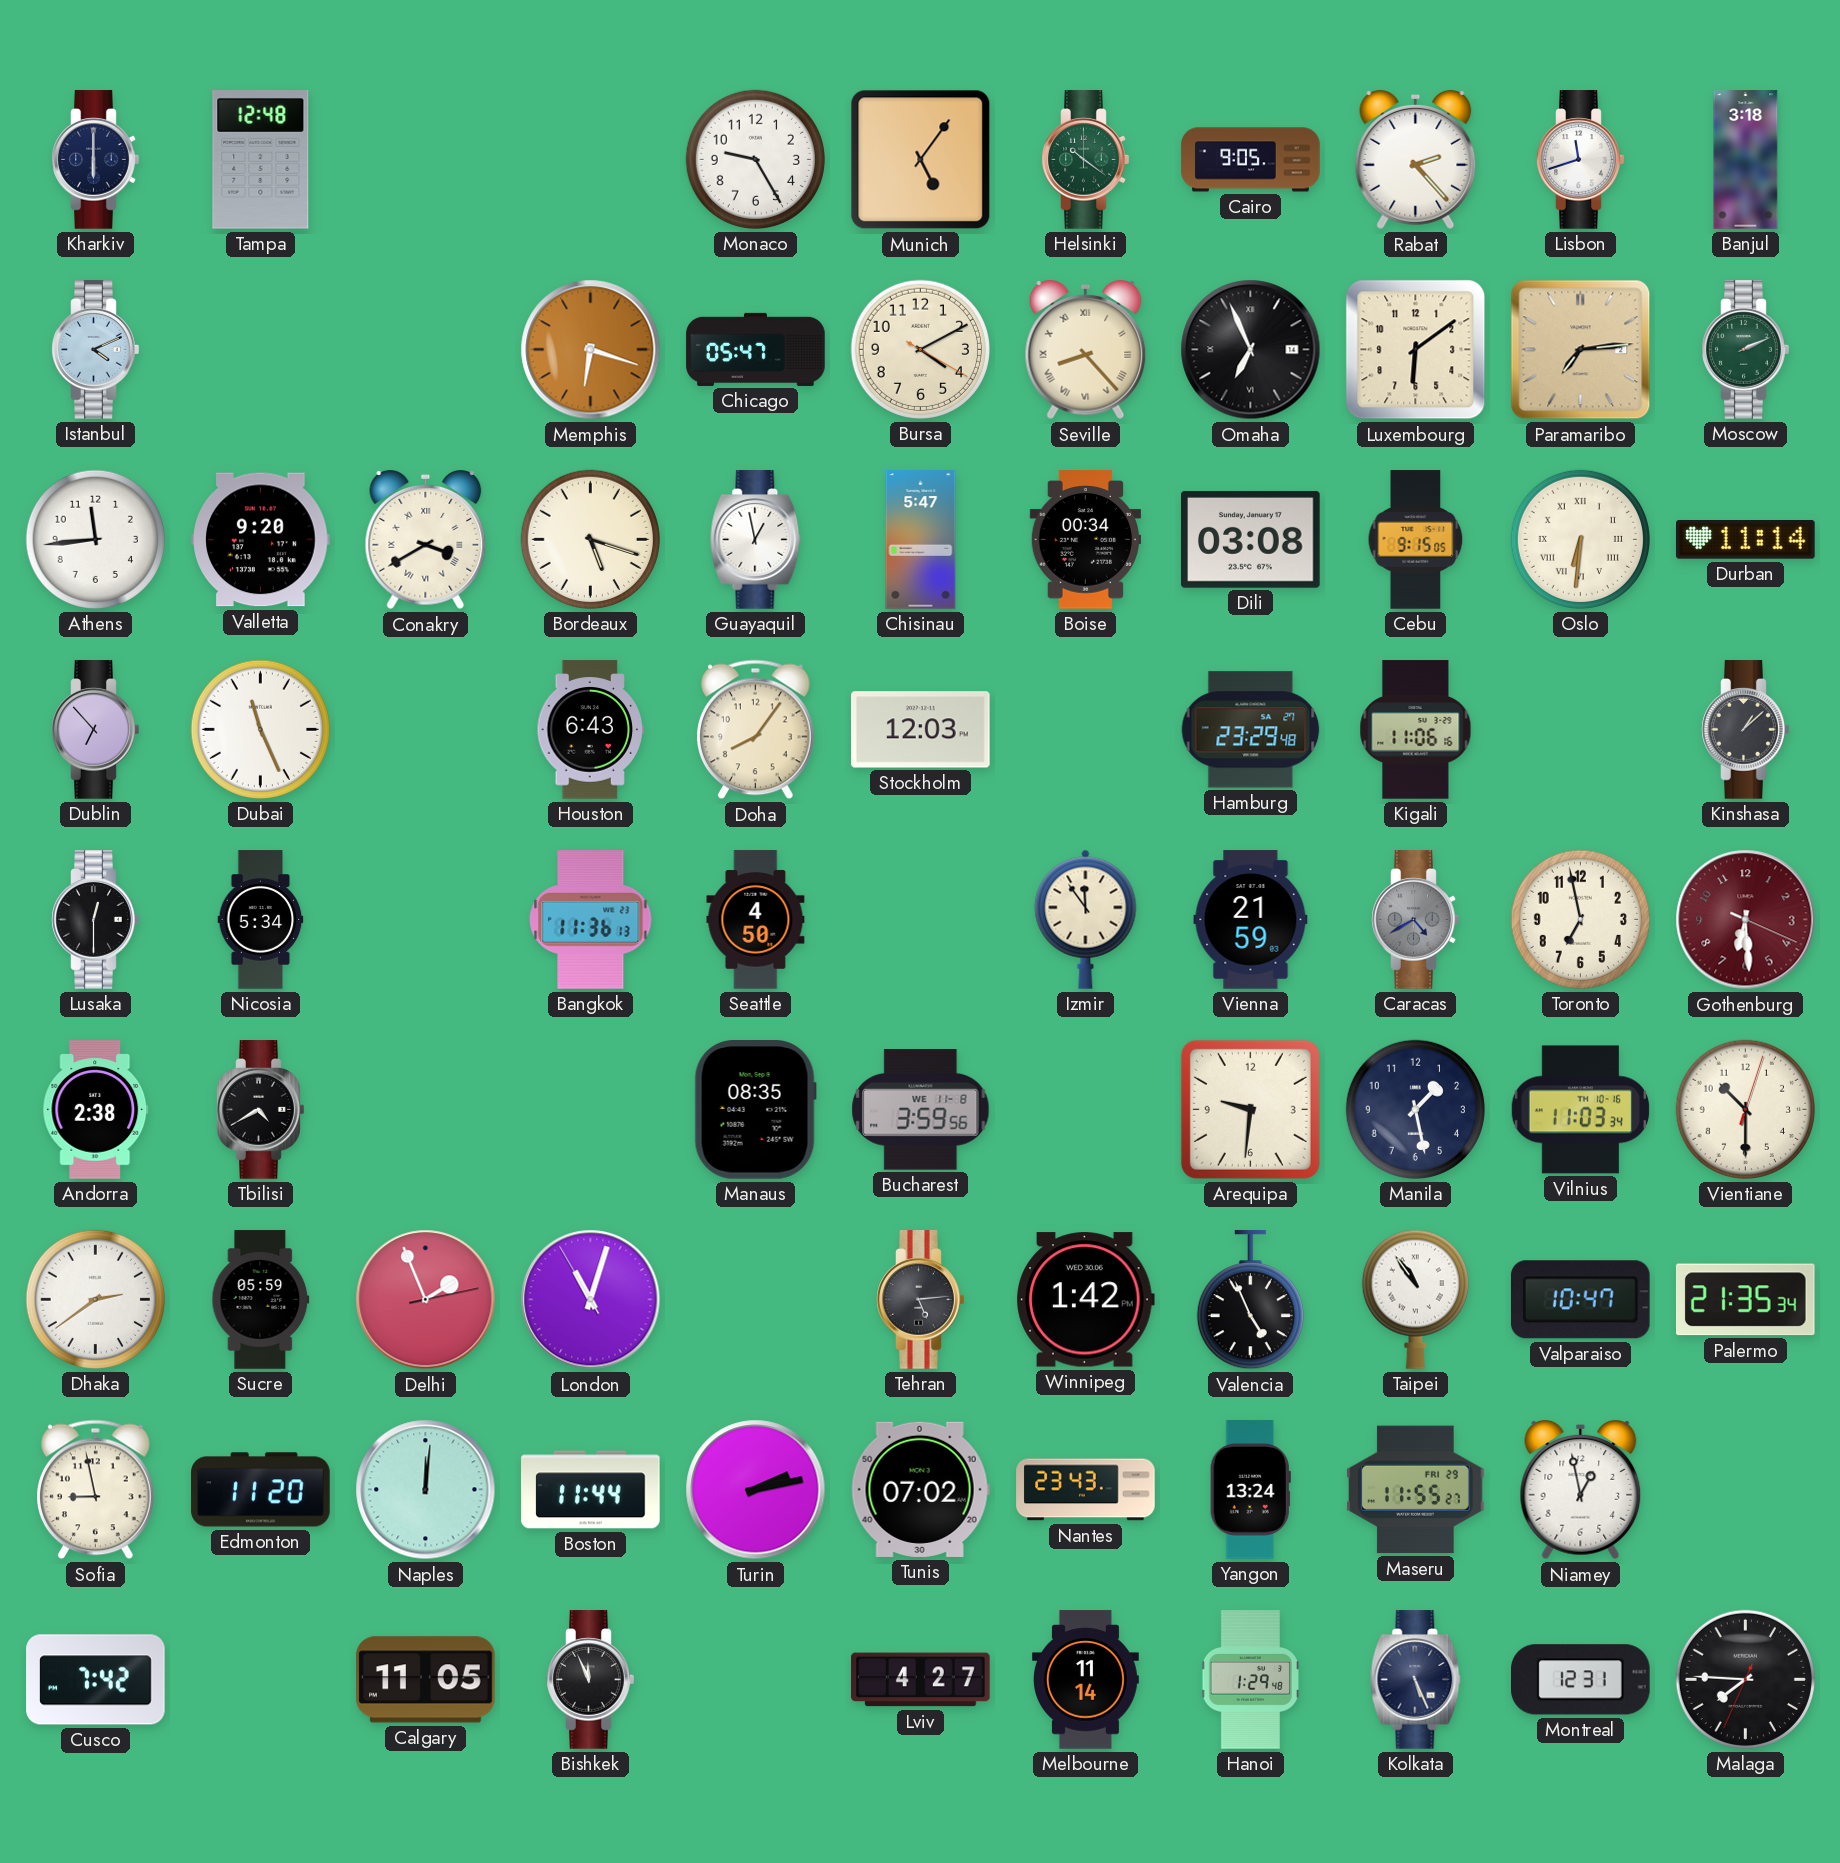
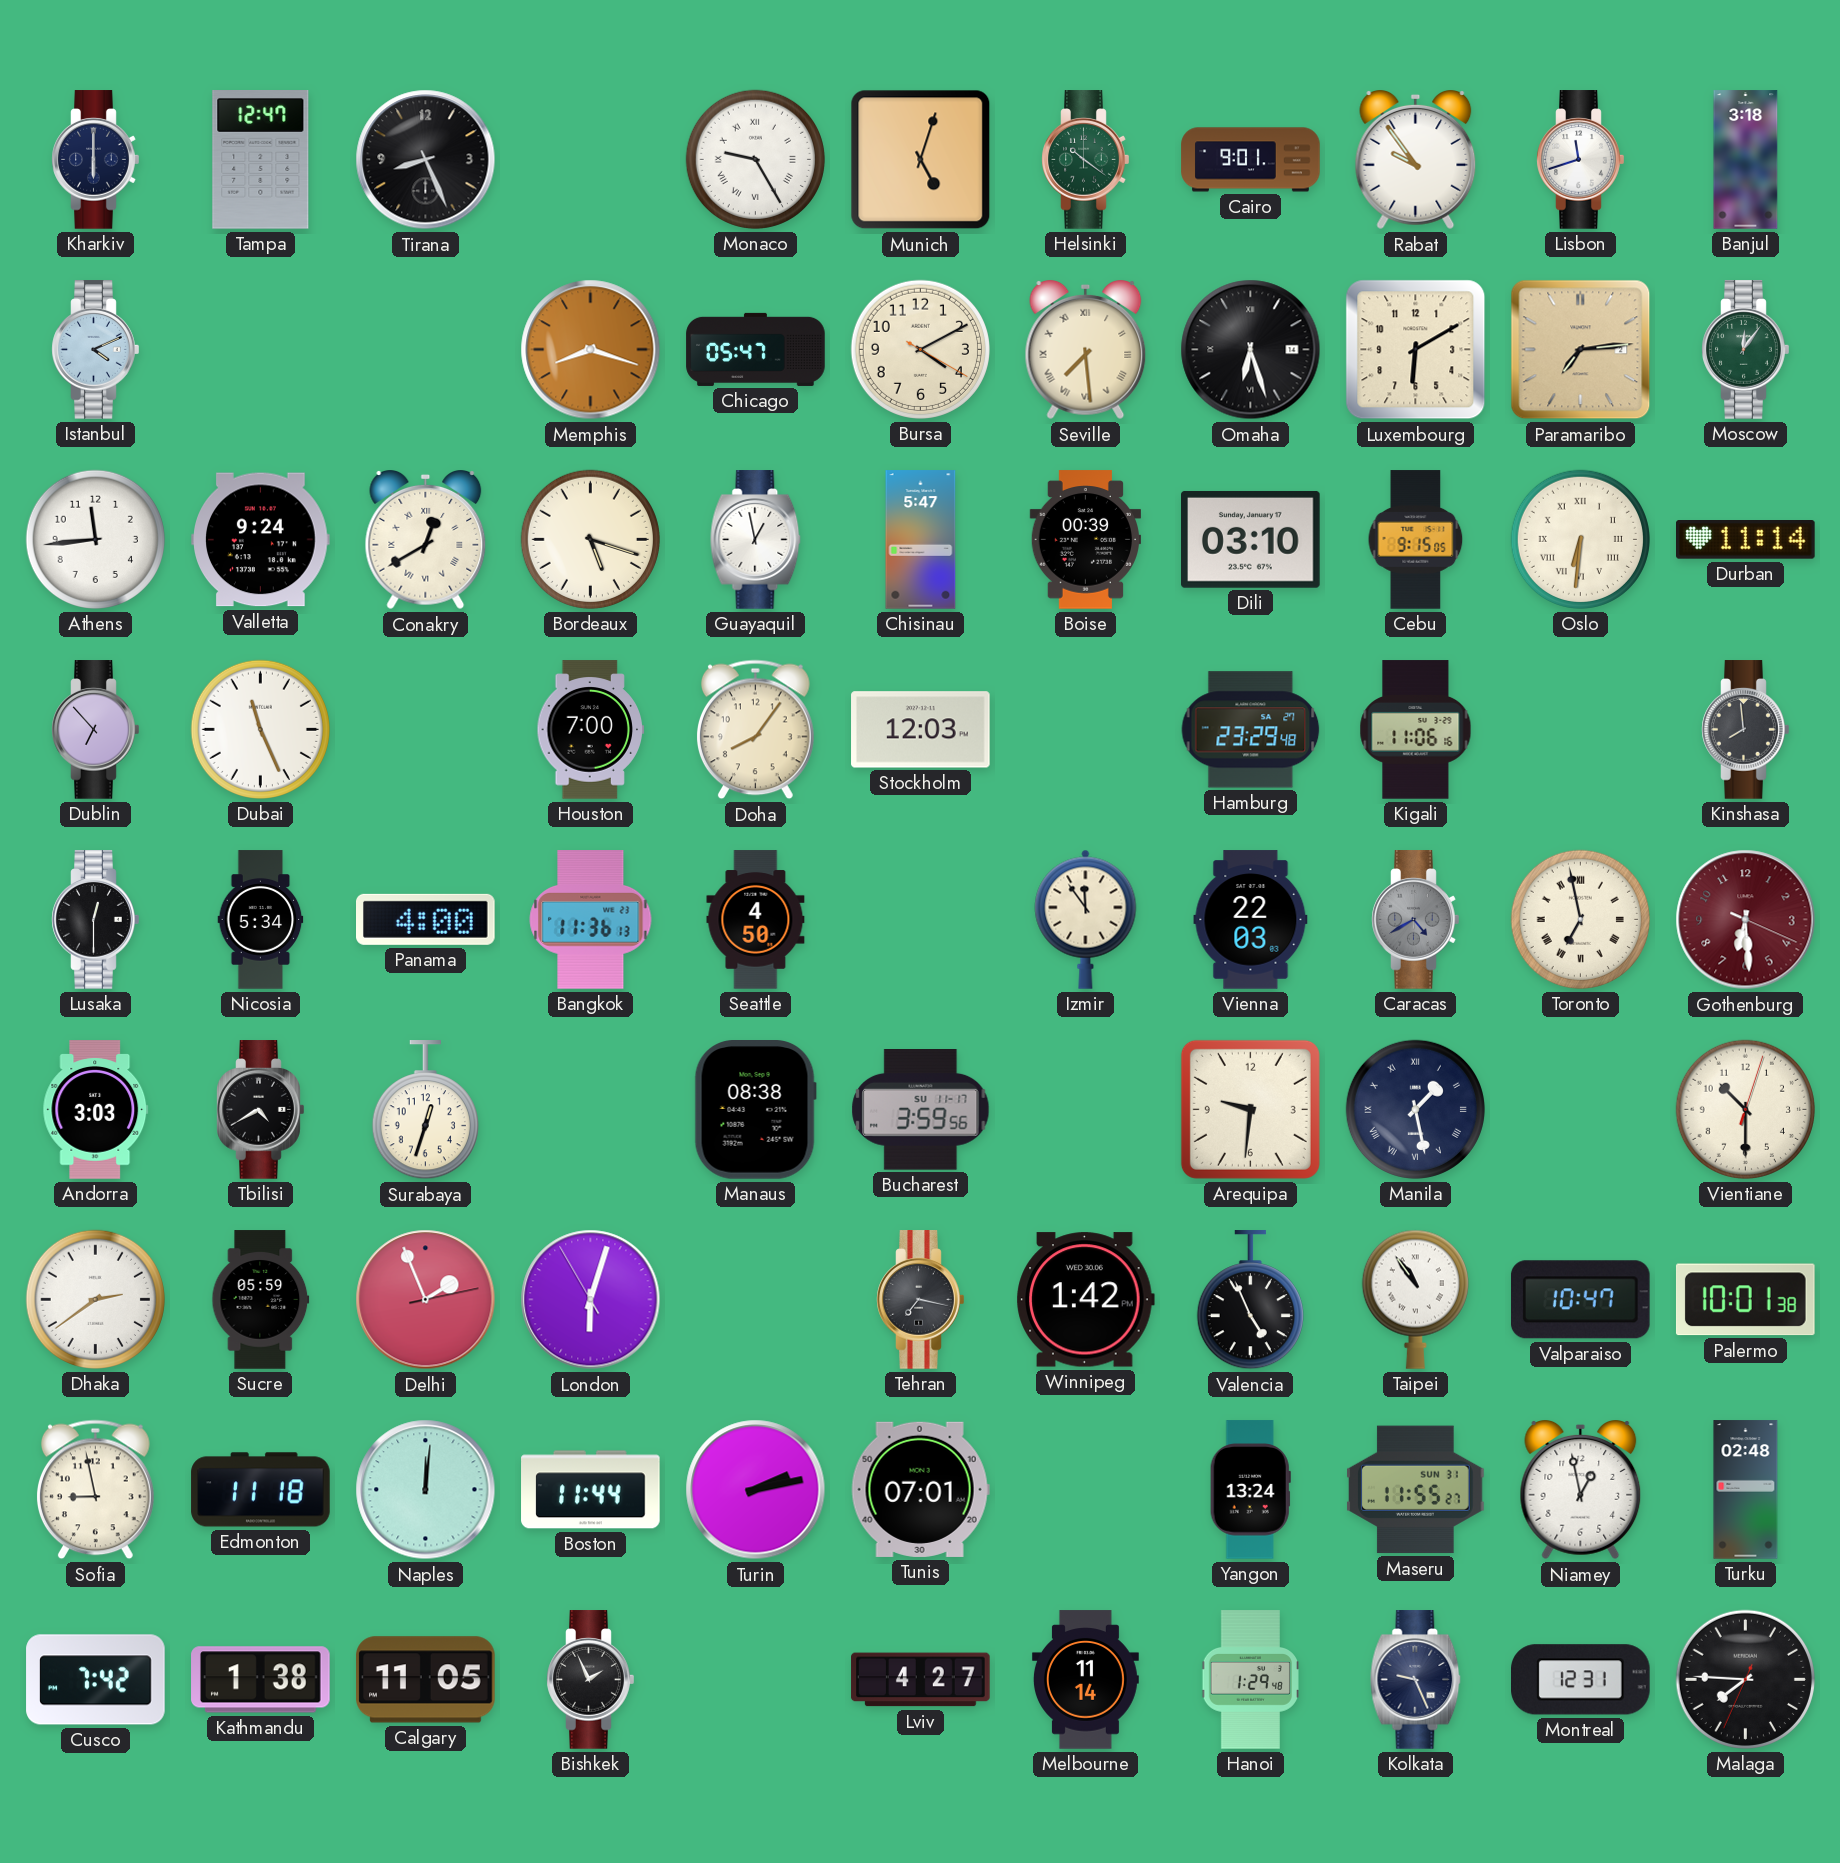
Tampa: 12:48 -> 12:47 (261, 160)
Tirana: none -> 8:26 (426, 160)
Monaco numerals: Arabic -> Roman (755, 159)
Munich: 5:06 -> 5:03 (921, 160)
Cairo: 9:05 -> 9:01 (1251, 160)
Rabat: 2:23 -> 9:54 (1416, 161)
Memphis: 6:18 -> 8:18 (591, 350)
Seville: 8:23 -> 7:29 (1086, 351)
Omaha: 6:56 -> 6:27 (1251, 350)
Luxembourg: 6:09 -> 6:10 (1416, 350)
Moscow: 2:11 -> 12:06 (1746, 350)
Valletta: 9:20 -> 9:24 (261, 540)
Conakry: 3:40 -> 12:40 (426, 541)
Boise: 00:34 -> 00:39 (1085, 540)
Dili: 03:08 -> 03:10 (1251, 539)
Houston: 6:43 -> 7:00 (591, 730)
Kinshasa: 1:08 -> 7:59 (1746, 730)
Panama: none -> 4:00 (426, 919)
Vienna: 21:59 -> 22:03 (1251, 920)
Toronto numerals: Arabic -> Roman (1580, 919)
Andorra: 2:38 -> 3:03 (96, 1110)
Surabaya: none -> 12:33 (425, 1110)
Manaus: 08:35 -> 08:38 (755, 1110)
Bucharest date: WE 11-8 -> SU 11-17 (921, 1110)
Manila numerals: Arabic -> Roman (1415, 1109)
Vilnius: 11:03 -> none (1581, 1110)
London: 11:02 -> 6:02 (591, 1300)
Tehran: 5:14 -> 7:17 (921, 1300)
Palermo: 21:35 -> 10:01 (1745, 1300)
Edmonton: 11:20 -> 11:18 (261, 1490)
Tunis: 07:02 -> 07:01 (920, 1489)
Nantes: 23:43 -> none (1086, 1490)
Maseru date: FRI 29 -> SUN 31 (1416, 1490)
Turku: none -> 02:48 (1746, 1490)
Kathmandu: none -> 1:38 (261, 1680)
Bishkek: 11:56 -> 1:56 (591, 1680)
Kolkata: 5:26 -> 9:26 (1416, 1680)
